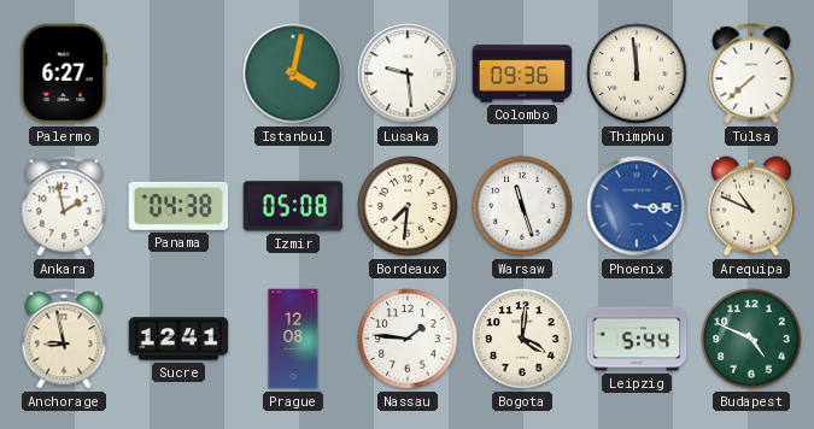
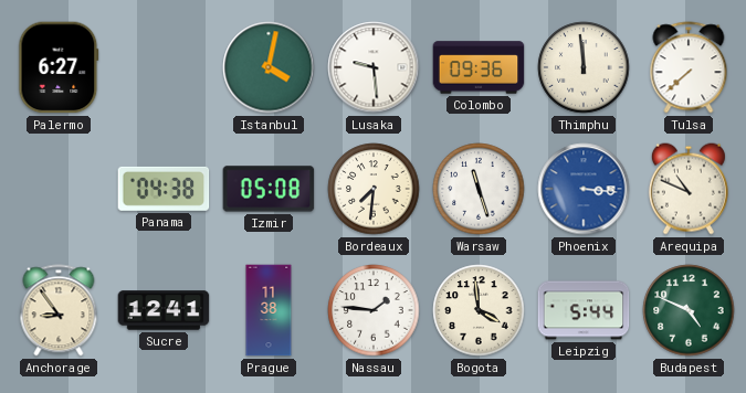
Ankara: 1:58 -> none (64, 206)
Anchorage: 8:58 -> 8:54 (59, 310)
Prague: 12:08 -> 11:38 (269, 310)
Bogota: 4:01 -> 3:59 (479, 310)
